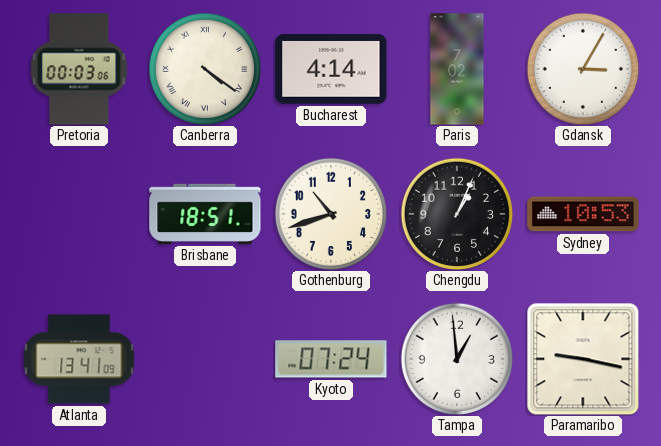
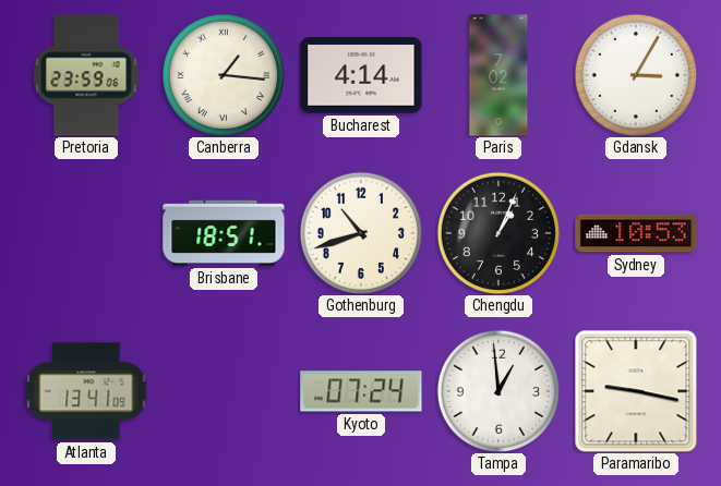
Pretoria: 00:03 -> 23:59 (86, 75)
Canberra: 4:21 -> 1:16 (223, 74)
